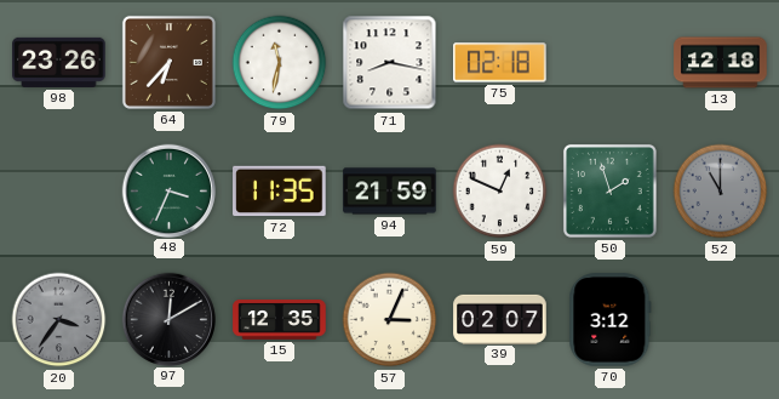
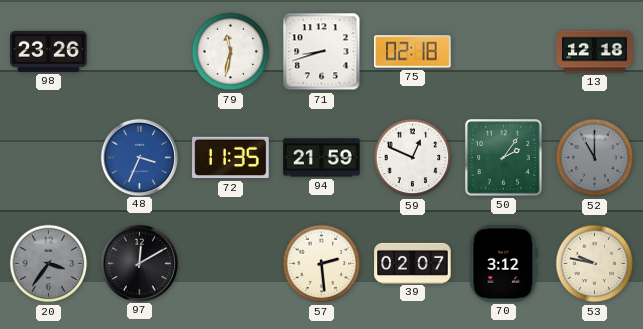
64: 6:37 -> none (168, 62)
71: 8:17 -> 8:42 (322, 52)
48 dial: green -> blue (139, 157)
50: 1:57 -> 2:06 (503, 157)
15: 12:35 -> none (280, 320)
57: 3:04 -> 2:29 (322, 264)
53: none -> 9:47 (595, 264)
